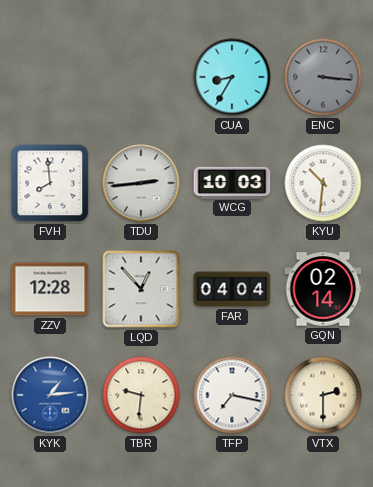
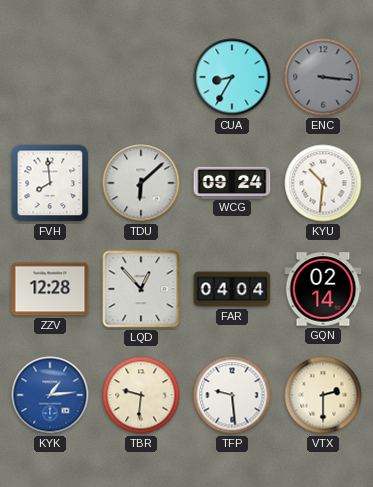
TDU: 2:44 -> 6:08 (141, 183)
WCG: 10:03 -> 09:24 (232, 182)
TFP: 7:17 -> 9:29 (232, 395)
